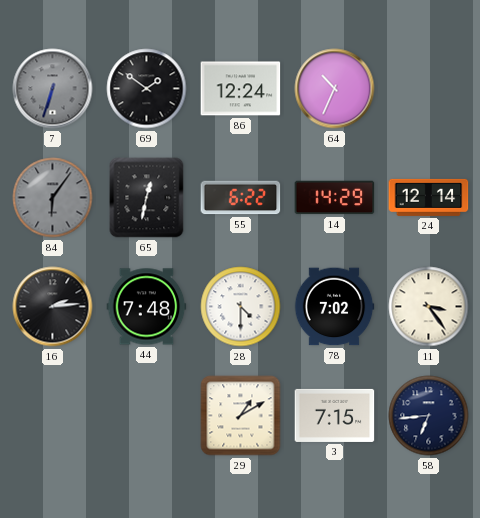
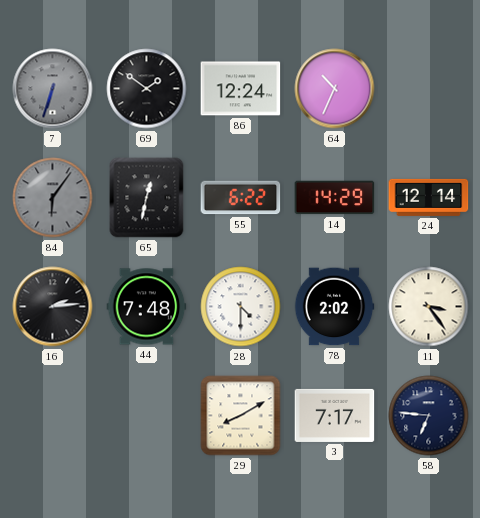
78: 7:02 -> 2:02 (334, 307)
29: 1:10 -> 8:10 (241, 416)
3: 7:15 -> 7:17 (335, 415)
58: 6:44 -> 6:46 (429, 416)
